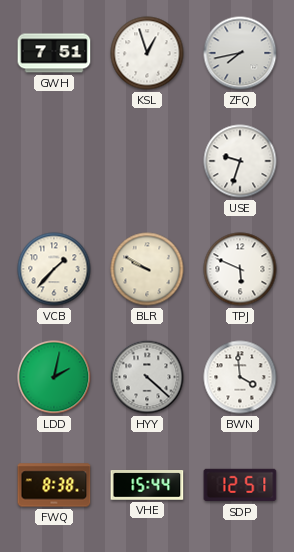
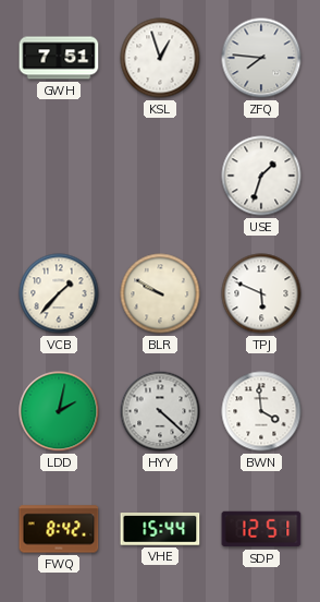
ZFQ: 7:43 -> 7:46 (261, 58)
USE: 9:33 -> 1:33 (261, 176)
FWQ: 8:38 -> 8:42 (59, 529)
